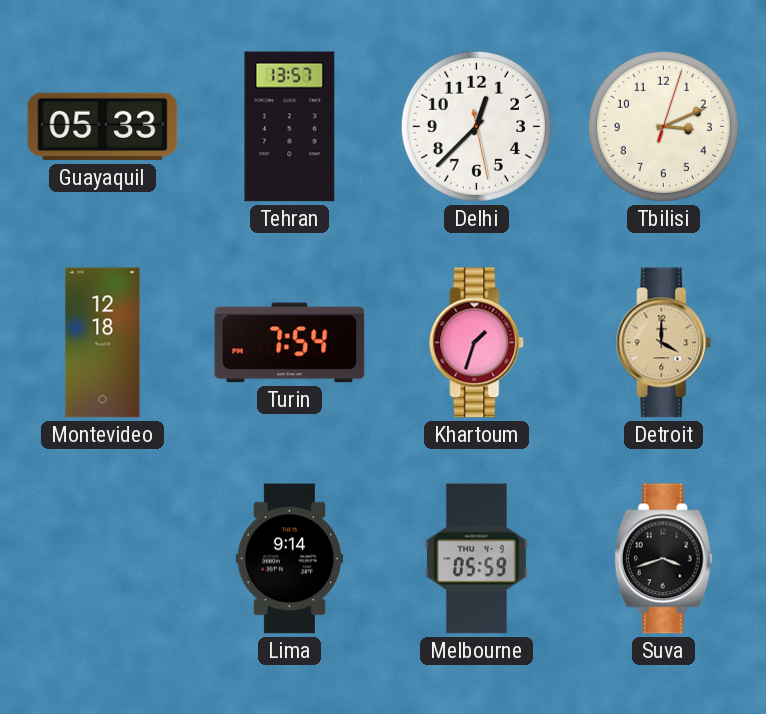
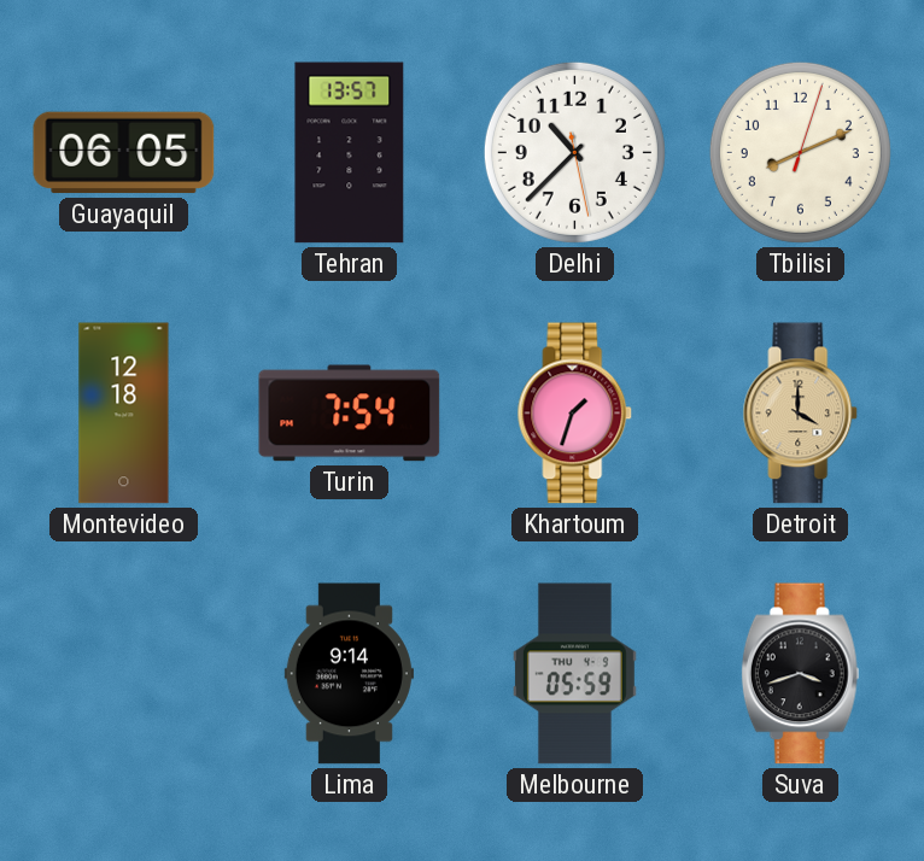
Guayaquil: 05:33 -> 06:05 (124, 153)
Delhi: 12:37 -> 10:37 (574, 152)
Tbilisi: 3:11 -> 8:11 (800, 152)
